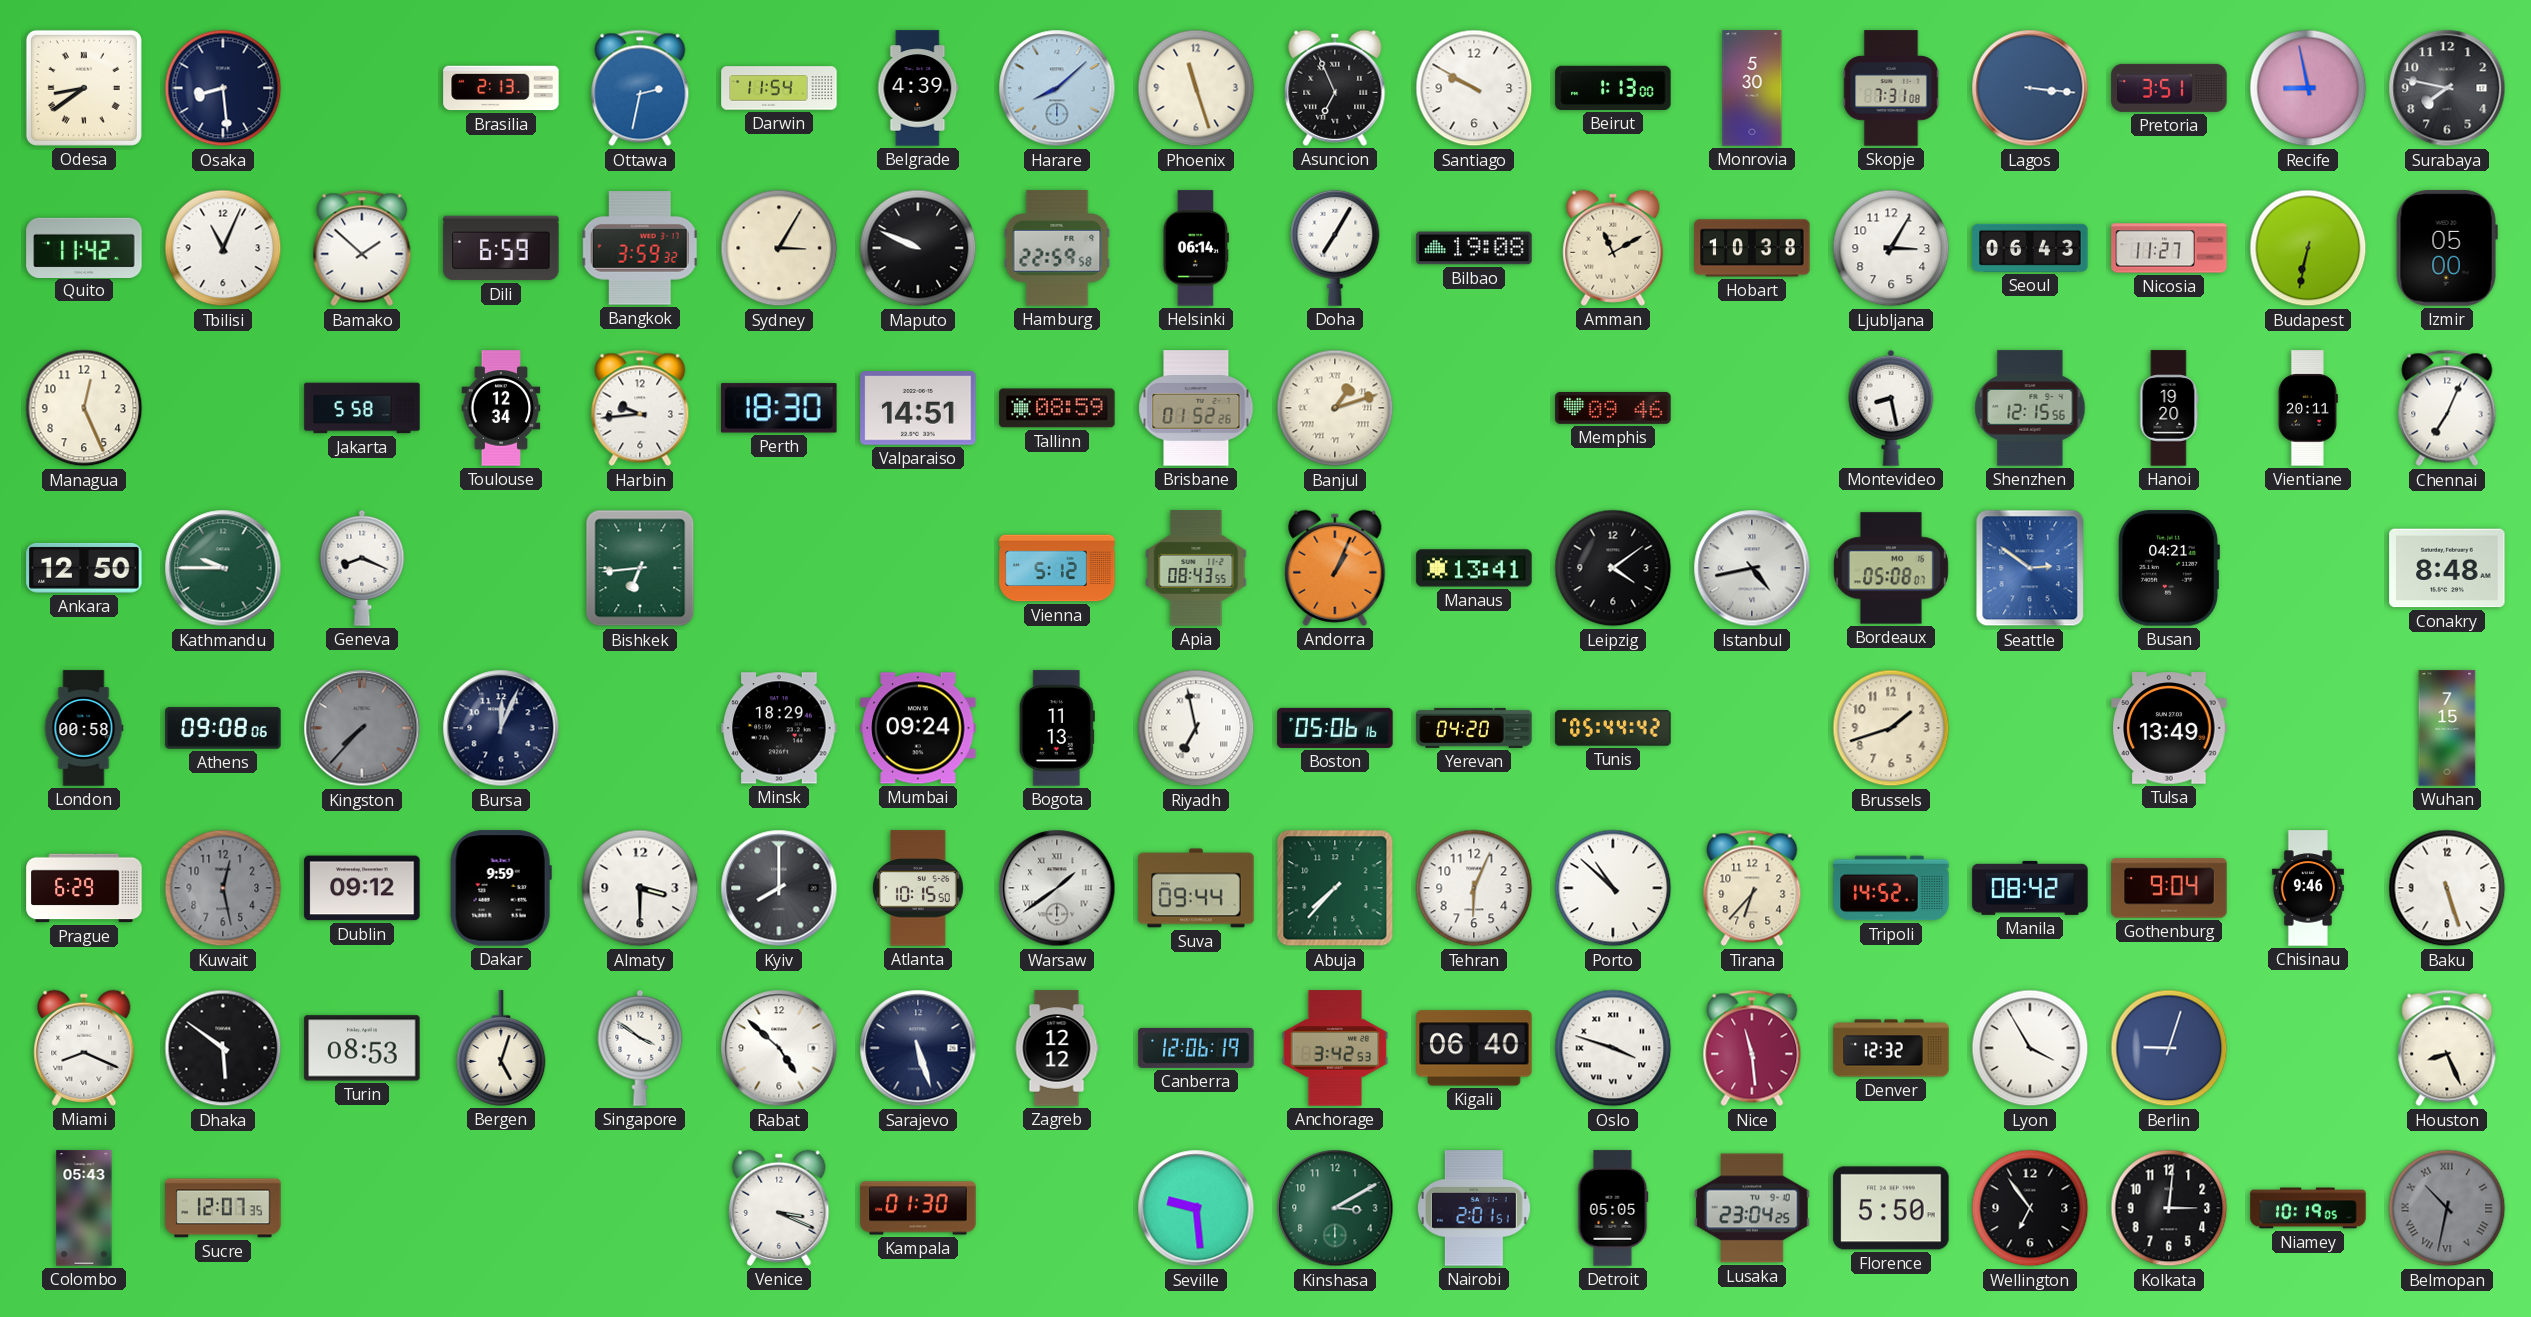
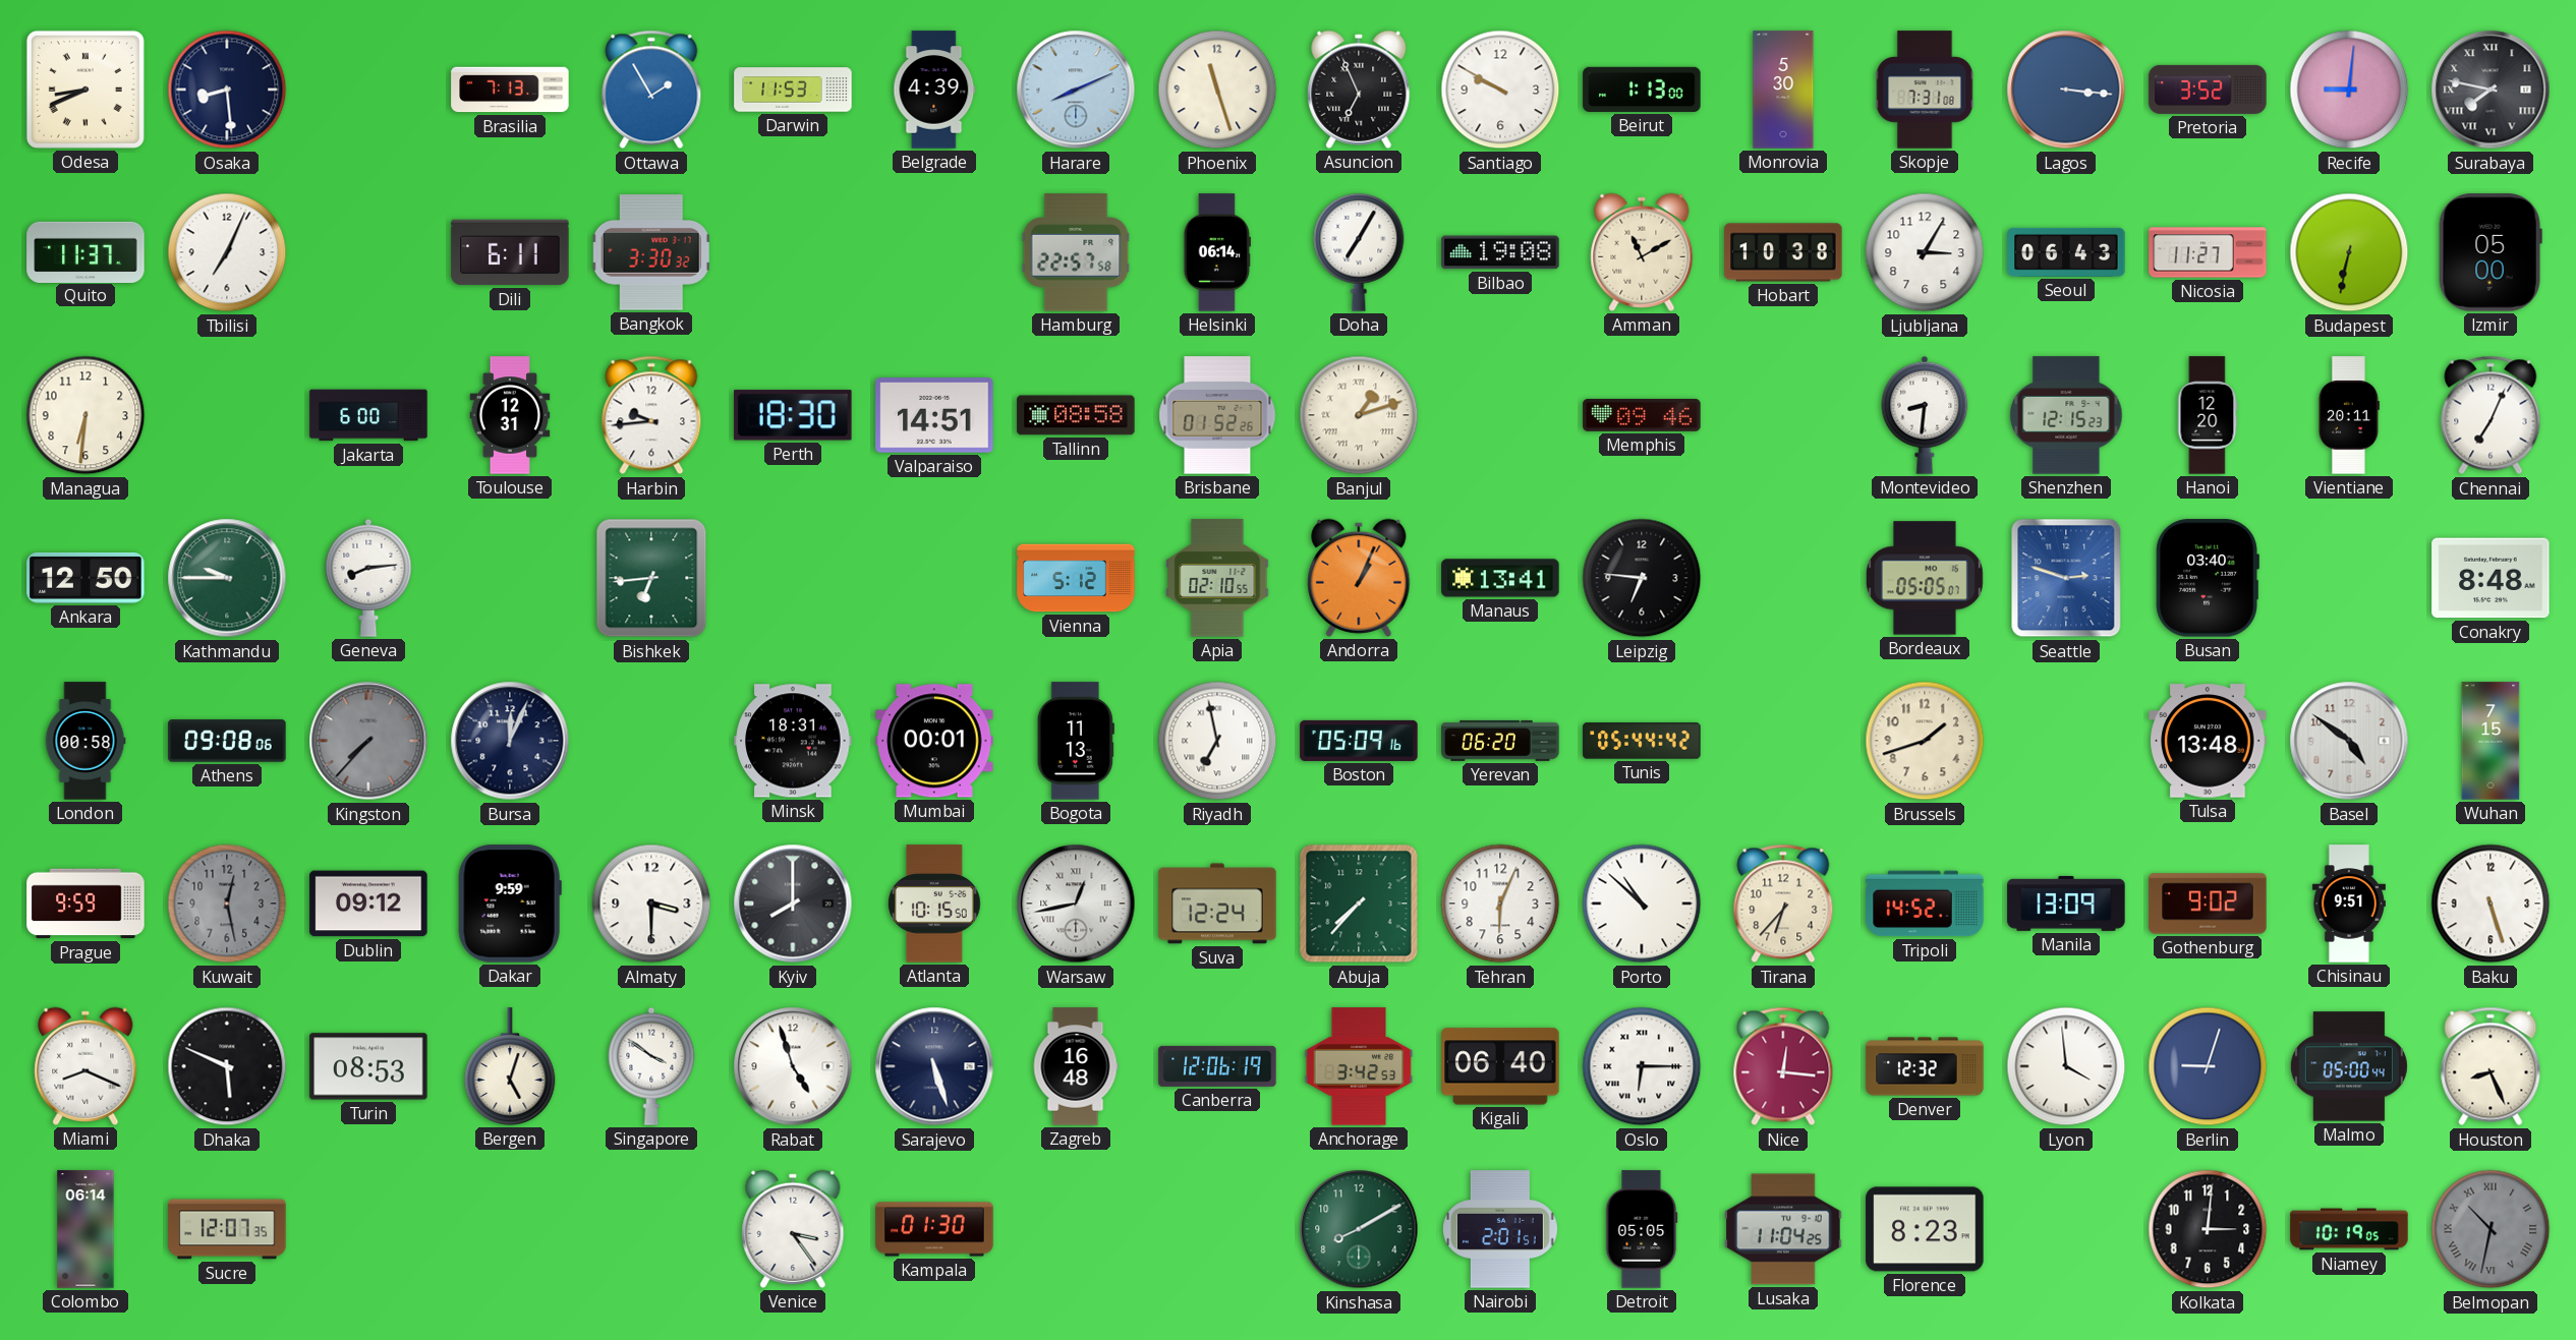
Odesa: 8:39 -> 8:41 (85, 90)
Brasilia: 2:13 -> 7:13 (510, 90)
Ottawa: 2:32 -> 1:55 (651, 90)
Darwin: 11:54 -> 11:53 (793, 90)
Harare: 8:08 -> 8:11 (1076, 90)
Pretoria: 3:51 -> 3:52 (2208, 90)
Recife: 8:58 -> 9:01 (2349, 90)
Surabaya numerals: Arabic -> Roman (2491, 90)
Quito: 11:42 -> 11:37 (85, 251)
Tbilisi: 11:04 -> 7:04 (227, 252)
Bamako: 1:52 -> none (362, 248)
Dili: 6:59 -> 6:11 (510, 252)
Bangkok: 3:59 -> 3:30 (651, 252)
Sydney: 3:05 -> none (779, 248)
Maputo: 9:49 -> none (918, 248)
Hamburg: 22:59 -> 22:57 (1076, 252)
Managua: 12:26 -> 6:31 (85, 415)
Jakarta: 5:58 -> 6:00 (368, 415)
Toulouse: 12:34 -> 12:31 (510, 415)
Tallinn: 08:59 -> 08:58 (1076, 415)
Montevideo: 8:28 -> 8:31 (1925, 415)
Shenzhen: 12:15:56 -> 12:15:23 (2066, 415)
Hanoi: 19:20 -> 12:20 (2208, 415)
Geneva: 8:19 -> 8:14 (368, 578)
Apia: 08:43 -> 02:10 (1217, 578)
Leipzig: 4:09 -> 6:46 (1642, 578)
Istanbul: 4:43 -> none (1752, 568)
Bordeaux: 05:08 -> 05:05 (1925, 578)
Seattle: 2:51 -> 2:48 (2066, 578)
Busan: 04:21 -> 03:40 (2208, 578)
Minsk: 18:29 -> 18:31 (793, 741)
Mumbai: 09:24 -> 00:01 (934, 741)
Boston: 05:06 -> 05:09 (1359, 741)
Yerevan: 04:20 -> 06:20 (1500, 741)
Tulsa: 13:49 -> 13:48 (2208, 741)
Basel: none -> 4:51 (2349, 741)
Prague: 6:29 -> 9:59 (85, 904)
Warsaw: 1:39 -> 12:43 (1076, 904)
Suva: 09:44 -> 12:24 (1217, 904)
Manila: 08:42 -> 13:09 (2066, 904)
Gothenburg: 9:04 -> 9:02 (2208, 904)
Chisinau: 9:46 -> 9:51 (2349, 904)
Dhaka: 5:51 -> 5:49 (227, 1066)
Rabat: 4:52 -> 4:57 (793, 1066)
Zagreb: 12:12 -> 16:48 (1076, 1066)
Oslo: 3:48 -> 6:15 (1642, 1066)
Nice: 11:29 -> 12:16 (1783, 1066)
Lyon: 3:55 -> 3:59 (2066, 1066)
Malmo: none -> 05:00 (2349, 1066)
Colombo: 05:43 -> 06:14 (85, 1229)
Venice: 3:19 -> 3:24 (793, 1229)
Seville: 9:29 -> none (1196, 1208)
Kinshasa: 3:10 -> 8:10 (1359, 1229)
Lusaka: 23:04 -> 11:04 (1783, 1229)
Florence: 5:50 -> 8:23 (1925, 1229)
Wellington: 6:54 -> none (2030, 1208)
